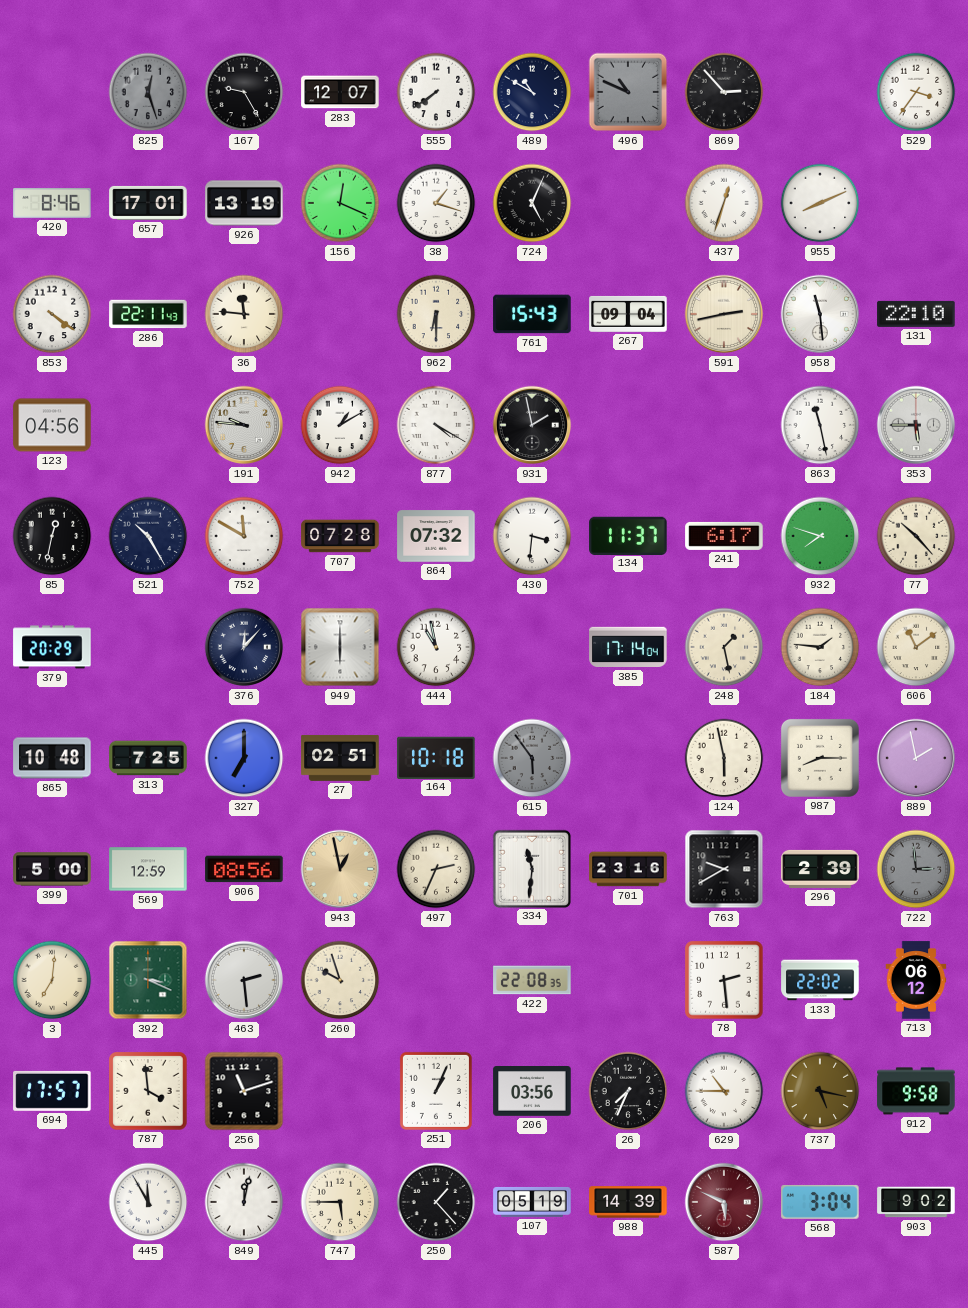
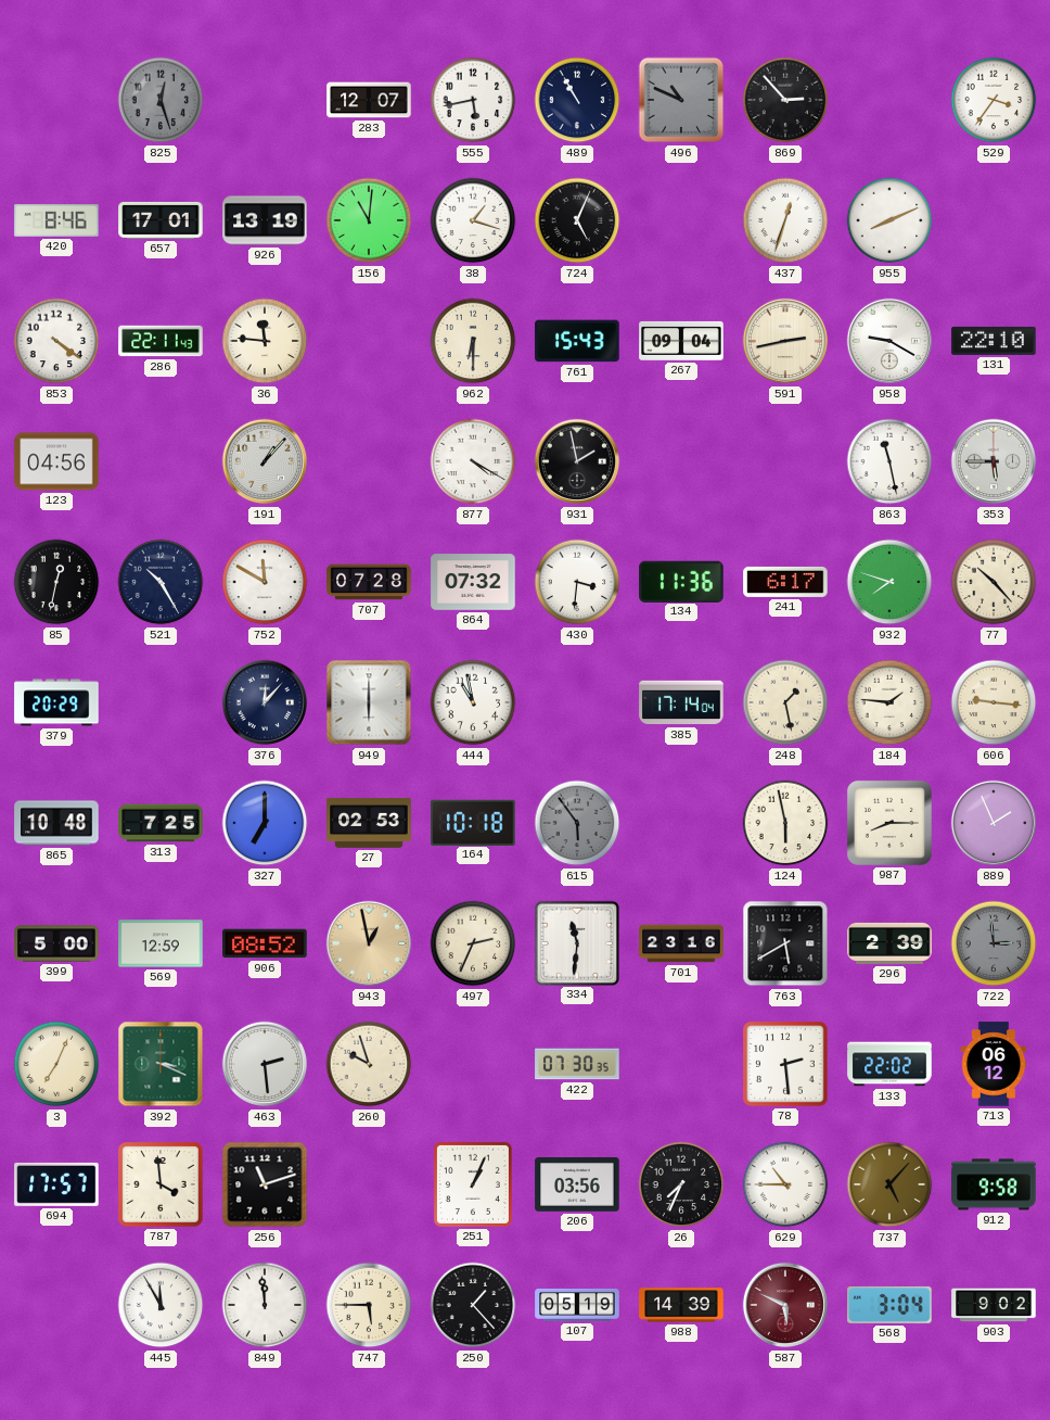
167: 9:25 -> none (244, 92)
555: 7:39 -> 5:43 (473, 100)
489: 10:50 -> 10:55 (577, 100)
156: 12:19 -> 11:01 (369, 220)
958: 11:29 -> 9:20 (889, 341)
191: 9:46 -> 1:07 (265, 461)
942: 1:10 -> none (340, 425)
134: 11:37 -> 11:36 (681, 581)
606: 11:09 -> 9:16 (994, 702)
27: 02:51 -> 02:53 (369, 823)
889: 1:58 -> 1:56 (994, 823)
906: 08:56 -> 08:52 (265, 943)
763: 9:40 -> 5:40 (785, 943)
3: 7:01 -> 7:04 (56, 1064)
422: 22:08 -> 07:30 (577, 1064)
737: 5:17 -> 5:07 (889, 1184)
849: 12:02 -> 11:59 (265, 1305)
